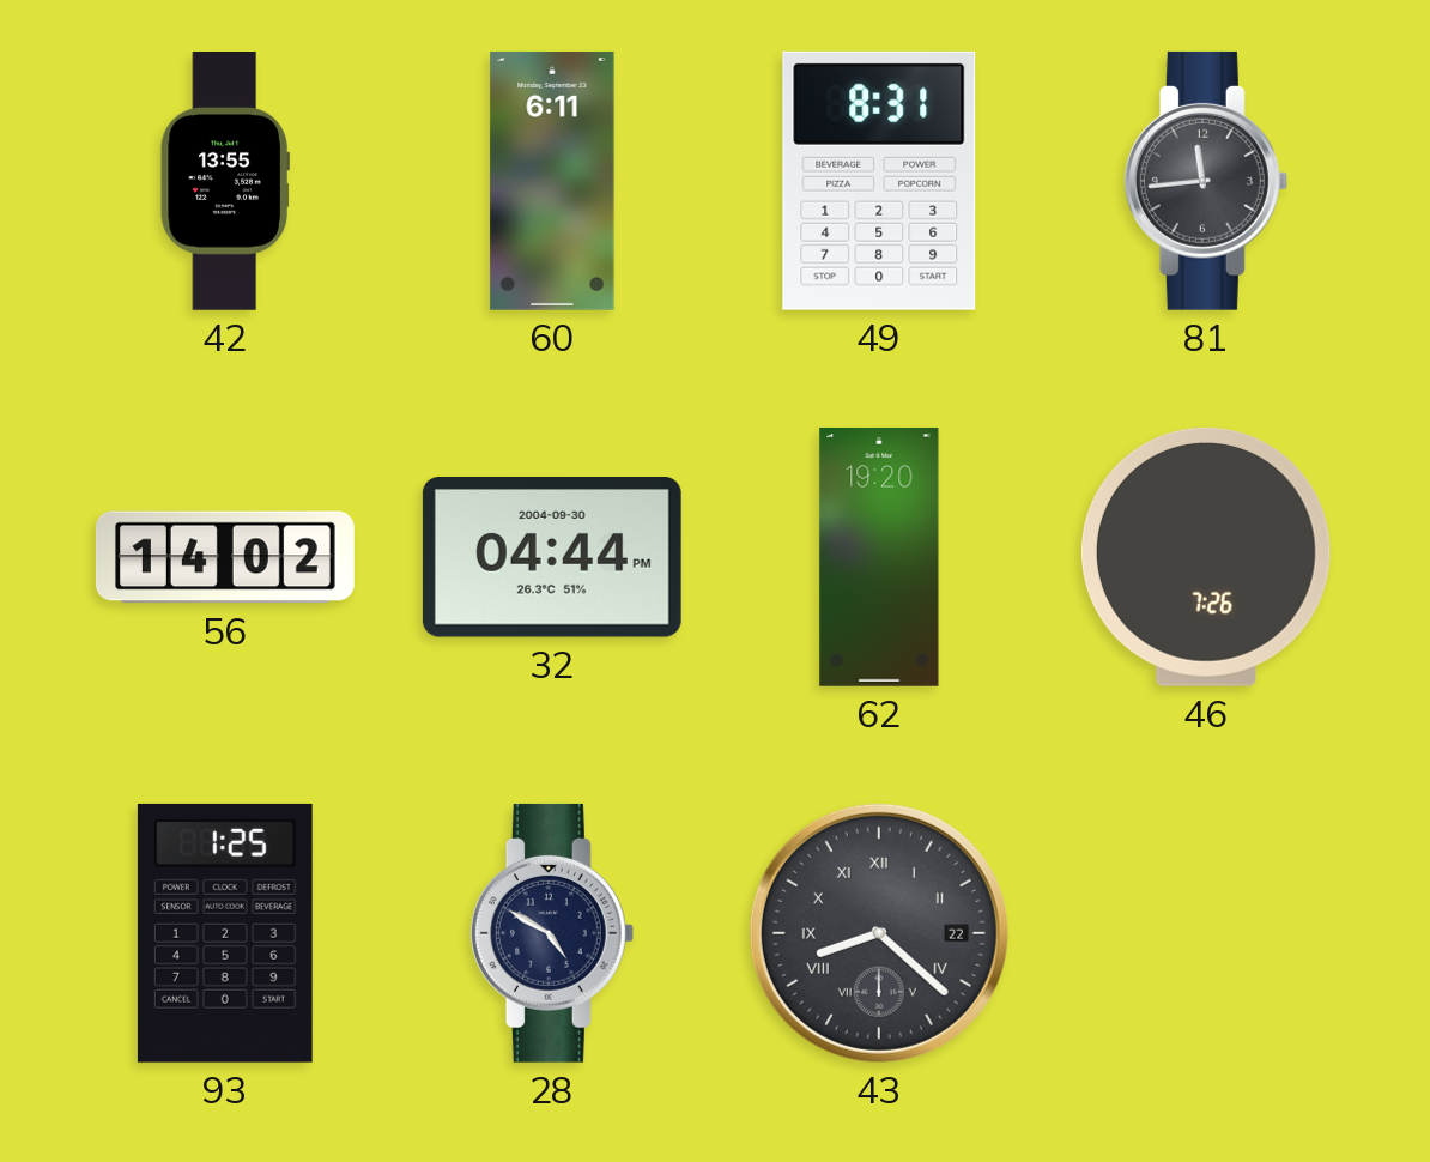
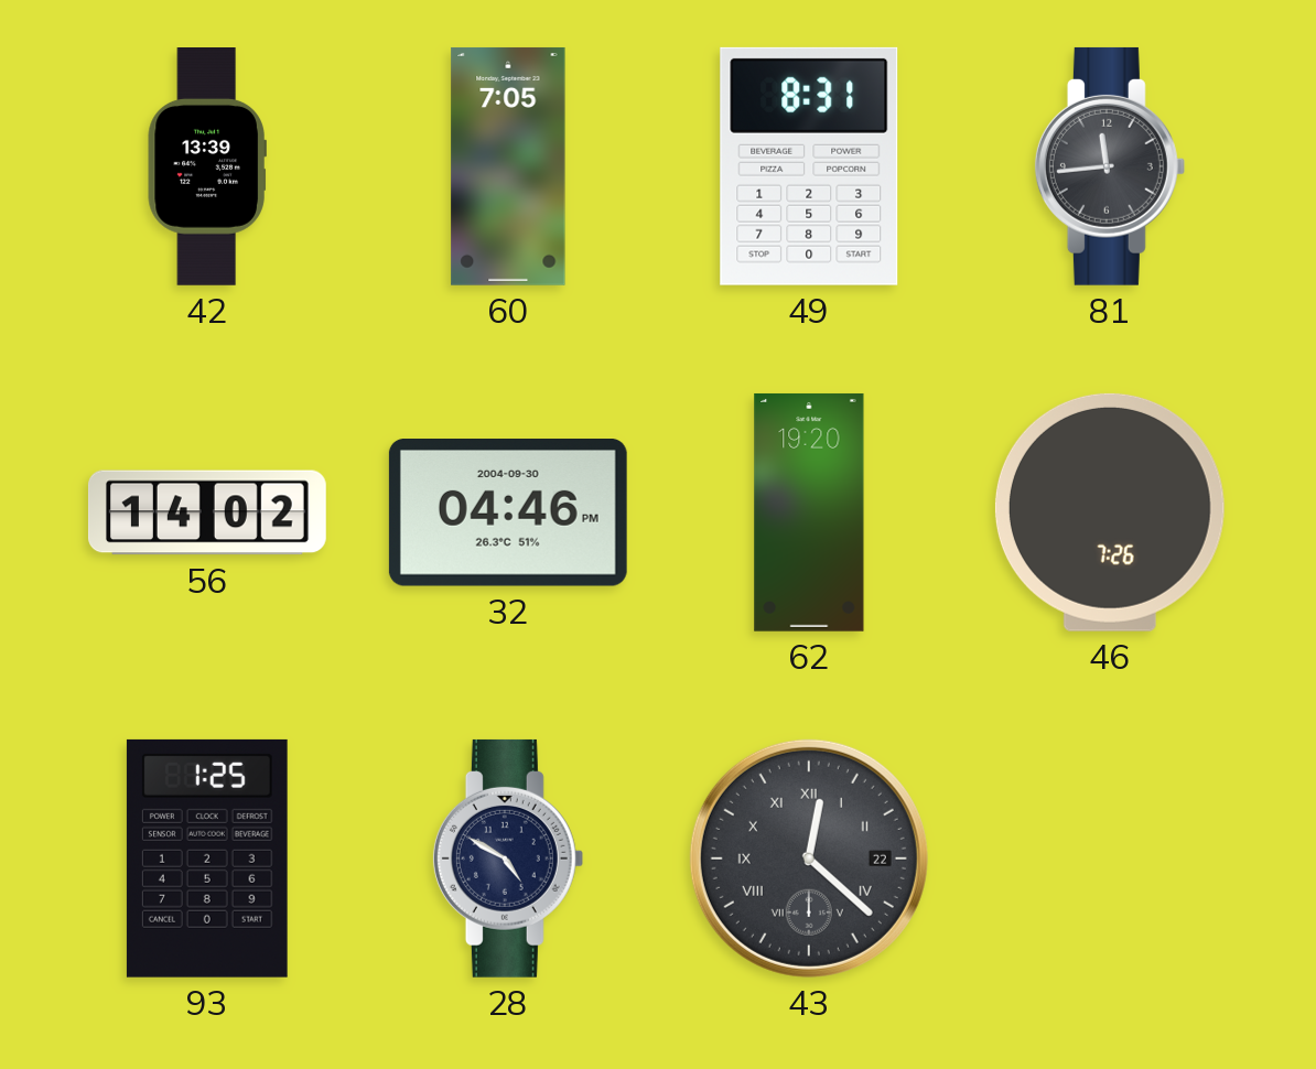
42: 13:55 -> 13:39 (207, 168)
60: 6:11 -> 7:05 (508, 166)
32: 04:44 -> 04:46 (508, 514)
43: 8:22 -> 12:22 (809, 859)
